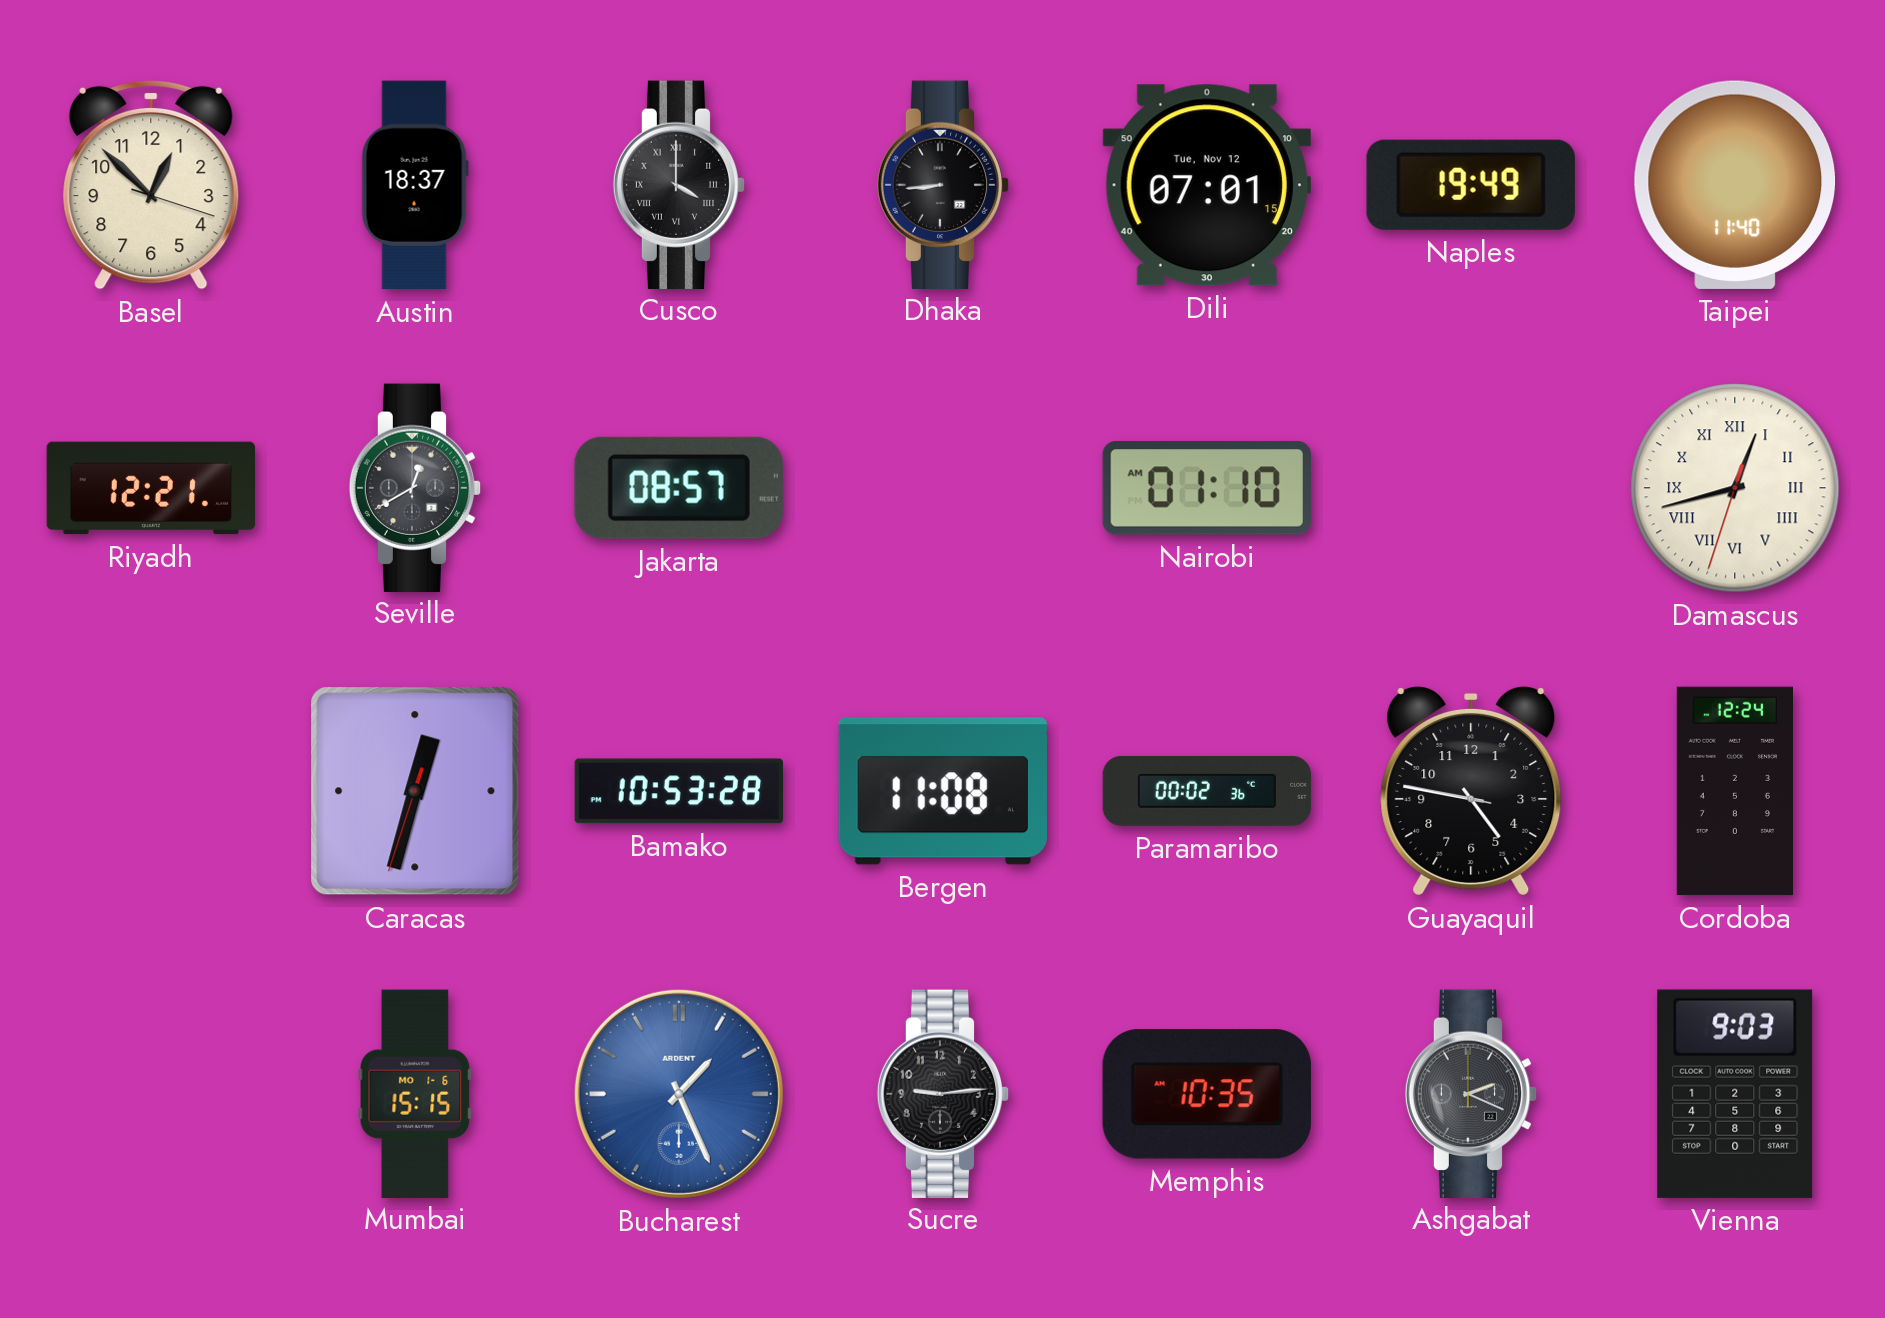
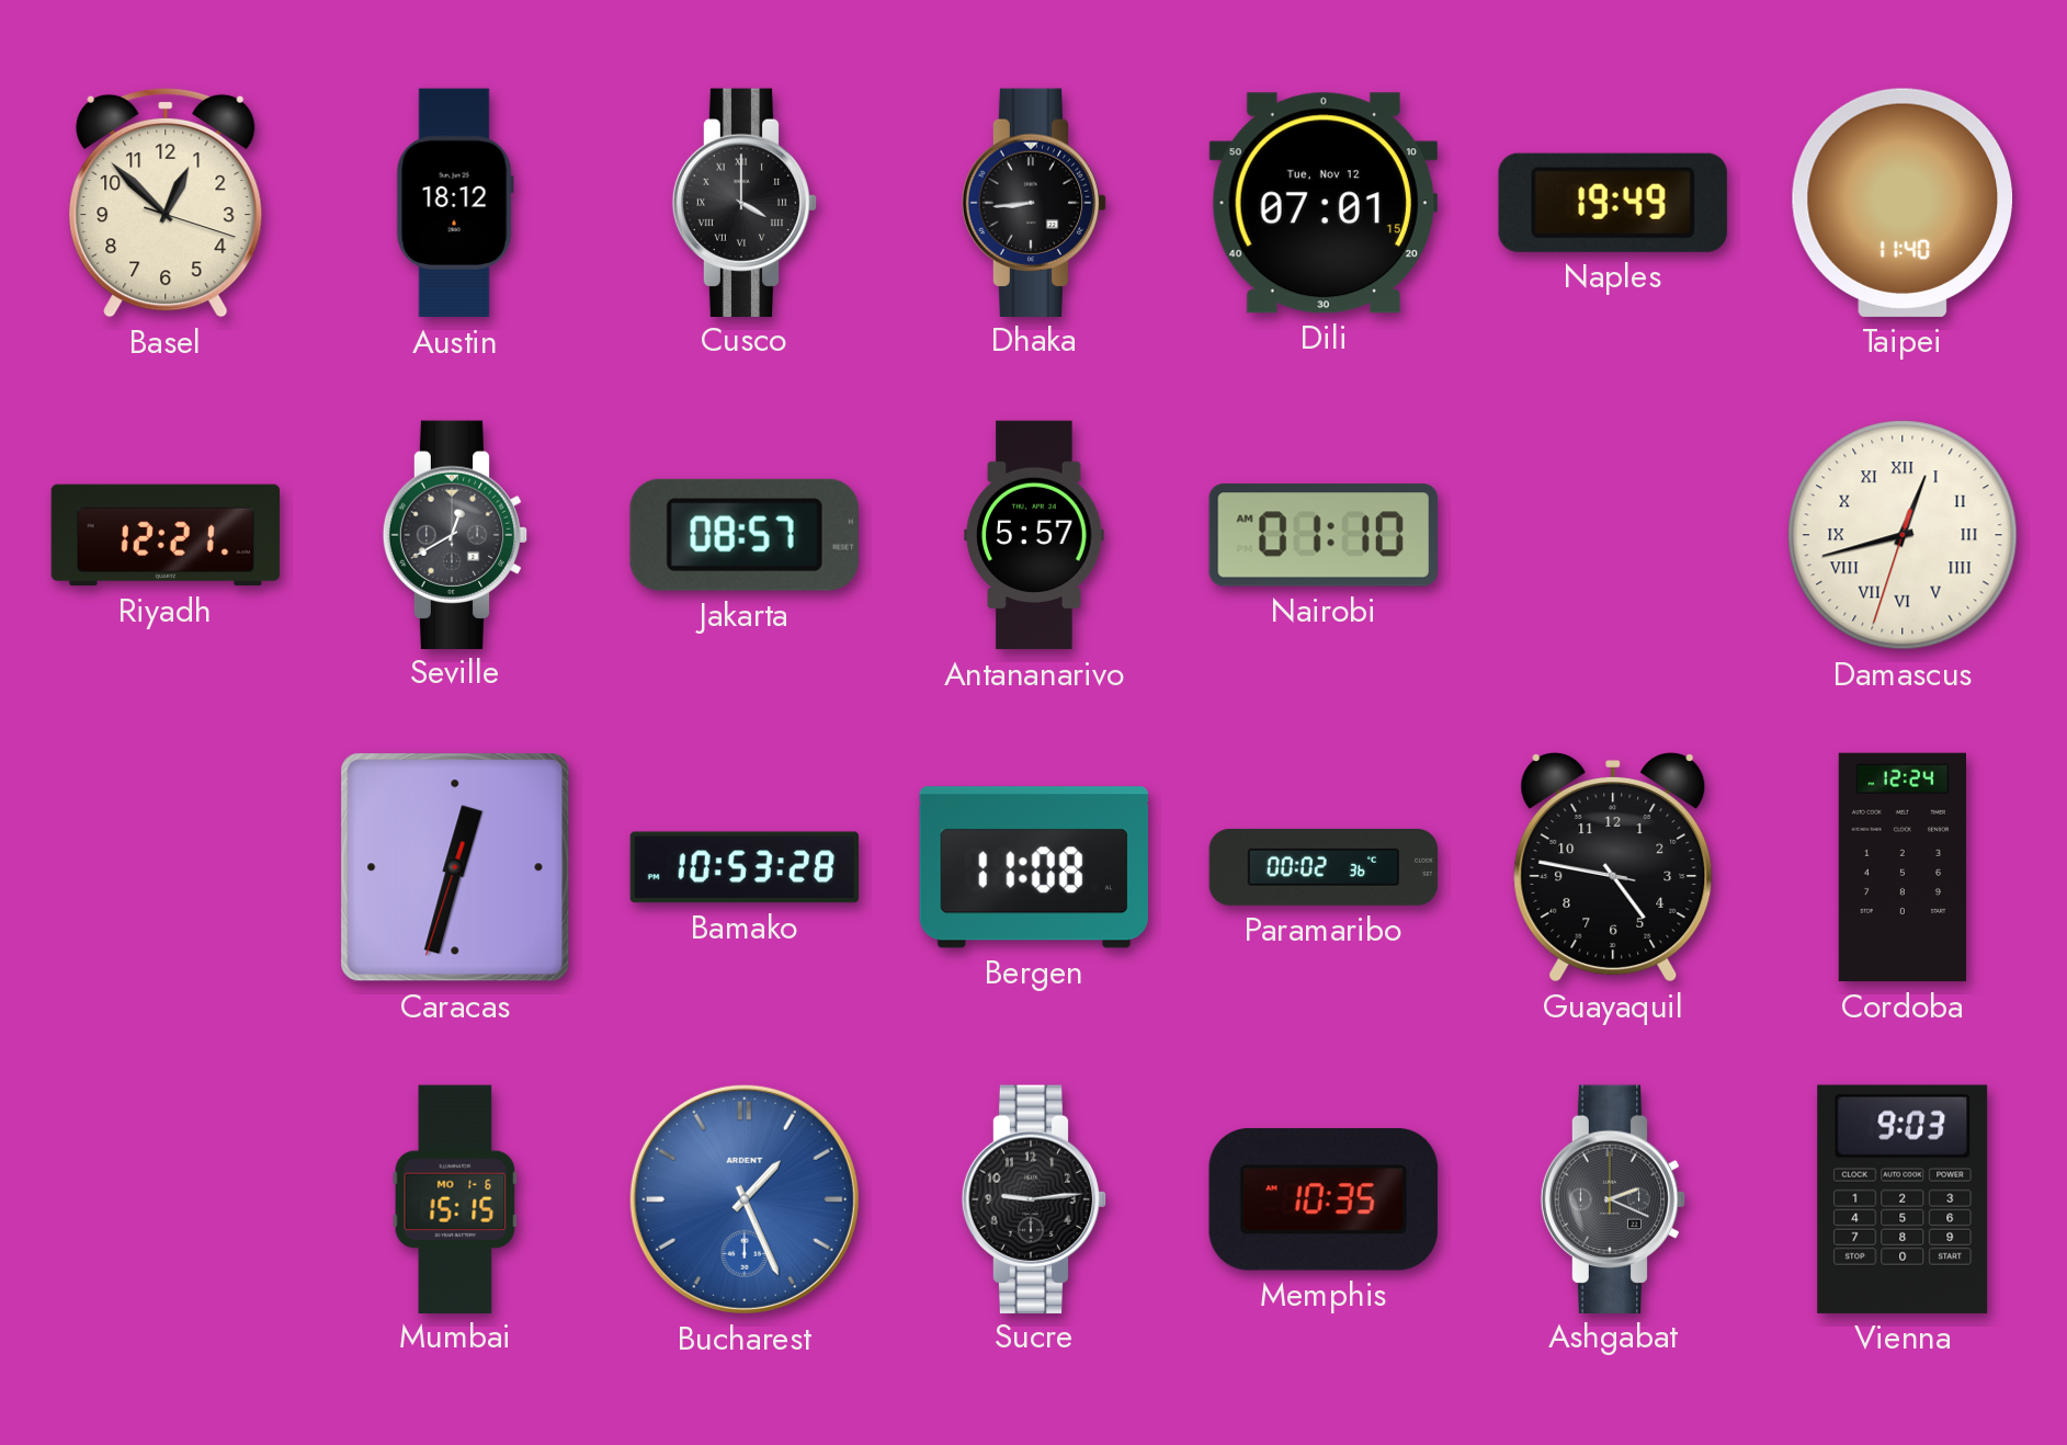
Austin: 18:37 -> 18:12 (455, 203)
Antananarivo: none -> 5:57 (1034, 535)
